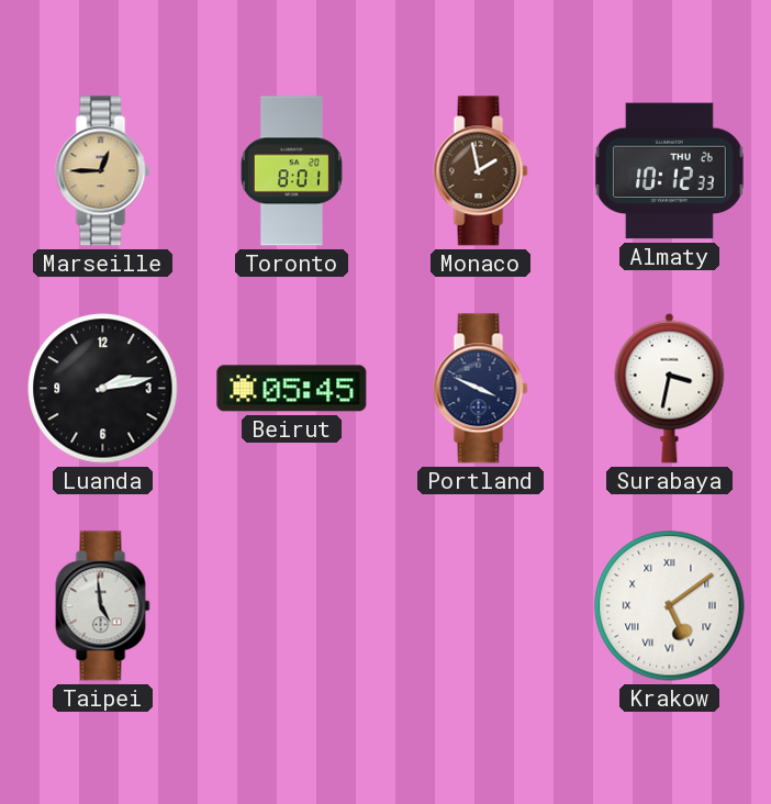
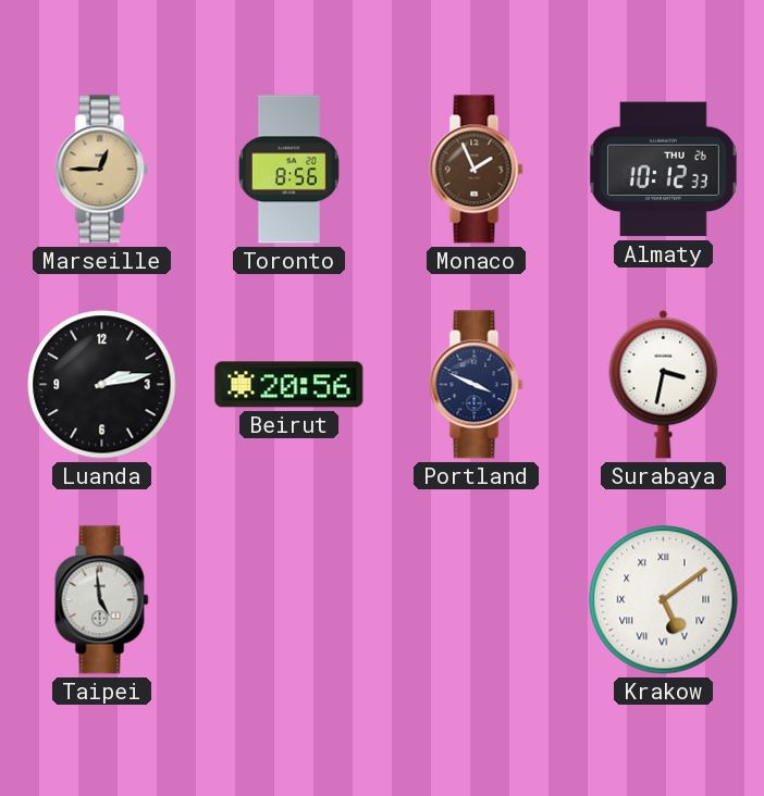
Toronto: 8:01 -> 8:56 (288, 170)
Monaco: 1:58 -> 1:56 (477, 170)
Beirut: 05:45 -> 20:56 (289, 385)
